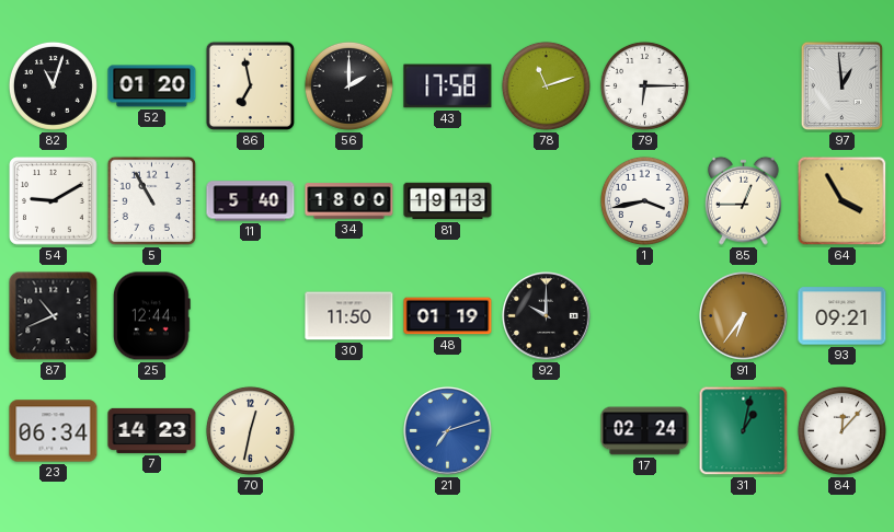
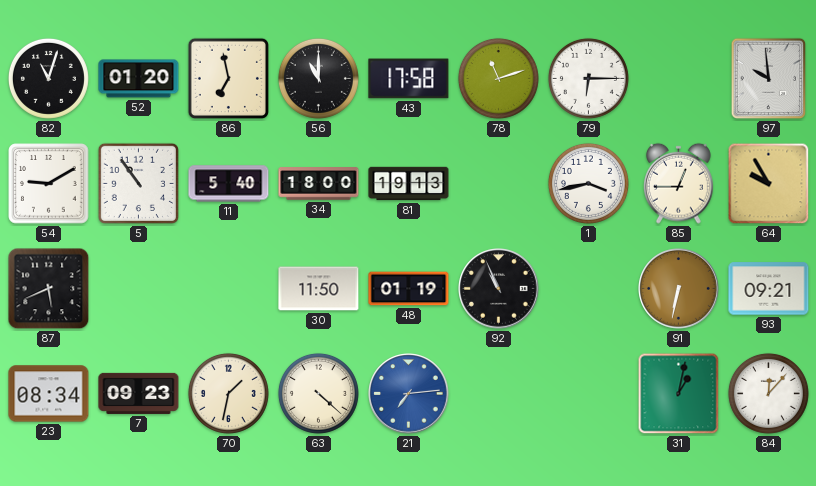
56: 2:00 -> 11:00 (318, 78)
97: 12:59 -> 9:59 (769, 79)
5: 10:55 -> 10:54 (138, 183)
64: 3:55 -> 9:55 (769, 184)
87: 10:41 -> 5:41 (49, 289)
25: 12:44 -> none (152, 316)
92: 10:00 -> 10:56 (499, 289)
91: 6:36 -> 6:32 (679, 289)
23: 06:34 -> 08:34 (49, 394)
7: 14:23 -> 09:23 (139, 393)
70: 12:32 -> 1:32 (228, 393)
63: none -> 4:22 (318, 393)
21: 7:12 -> 7:14 (409, 394)
17: 02:24 -> none (645, 431)
